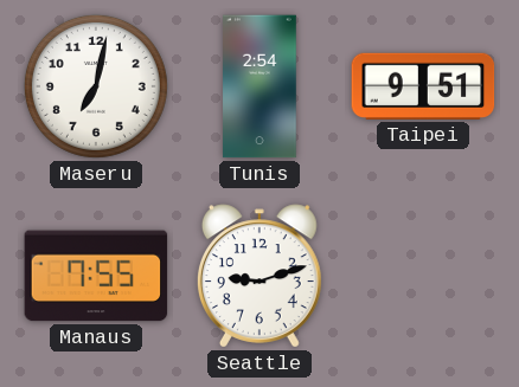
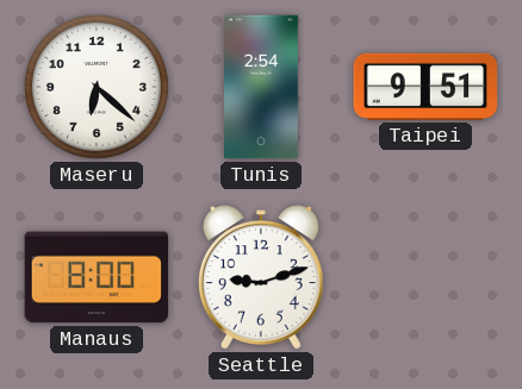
Maseru: 7:02 -> 6:22 (97, 87)
Manaus: 7:55 -> 8:00 (97, 277)
